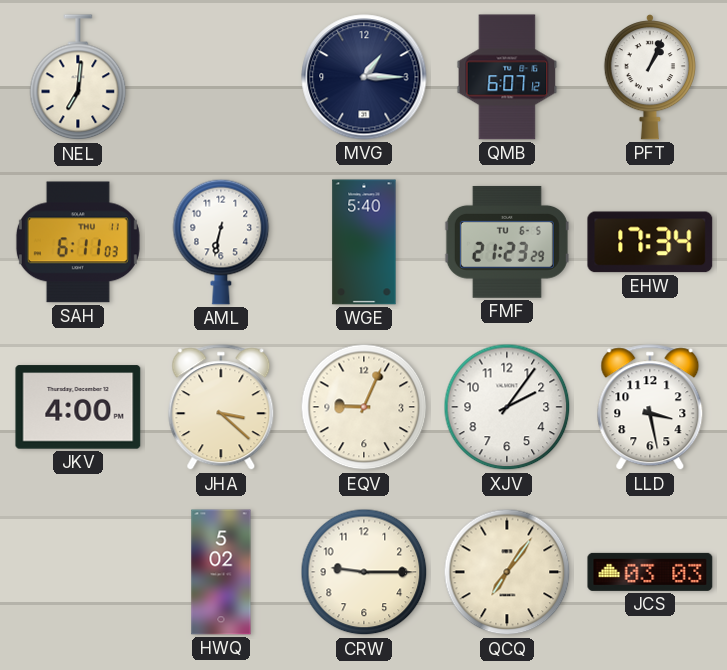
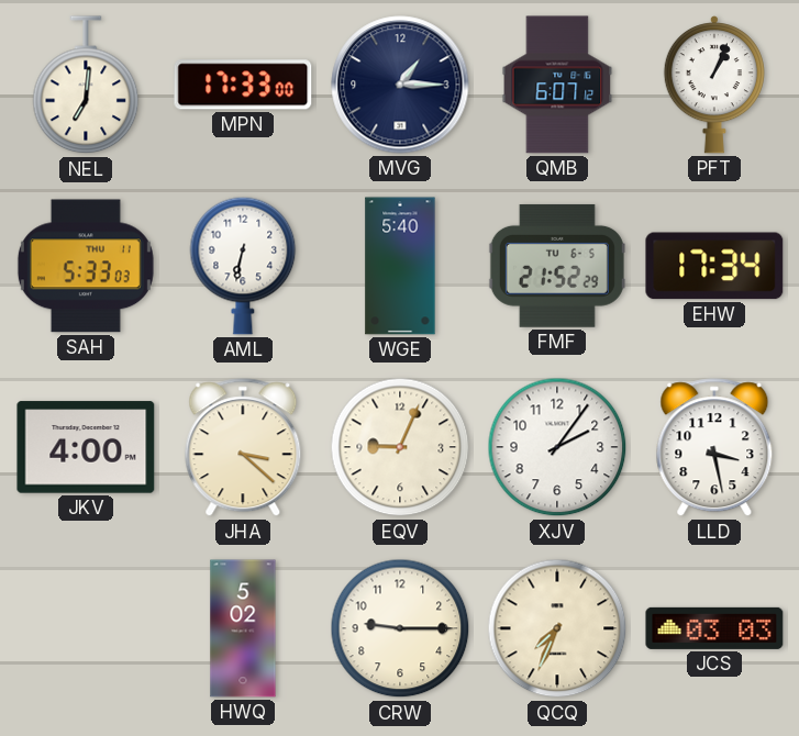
MPN: none -> 17:33 (243, 85)
SAH: 6:11 -> 5:33 (86, 266)
FMF: 21:23 -> 21:52 (557, 266)
QCQ: 7:06 -> 7:34 (557, 628)
